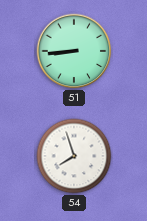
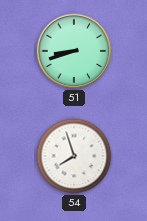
51: 8:44 -> 8:42 (74, 51)
